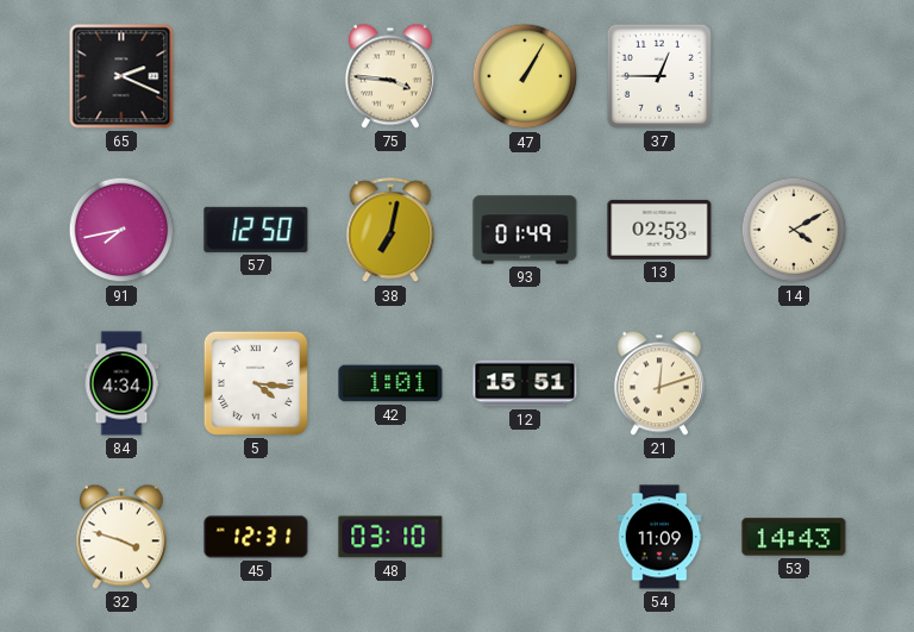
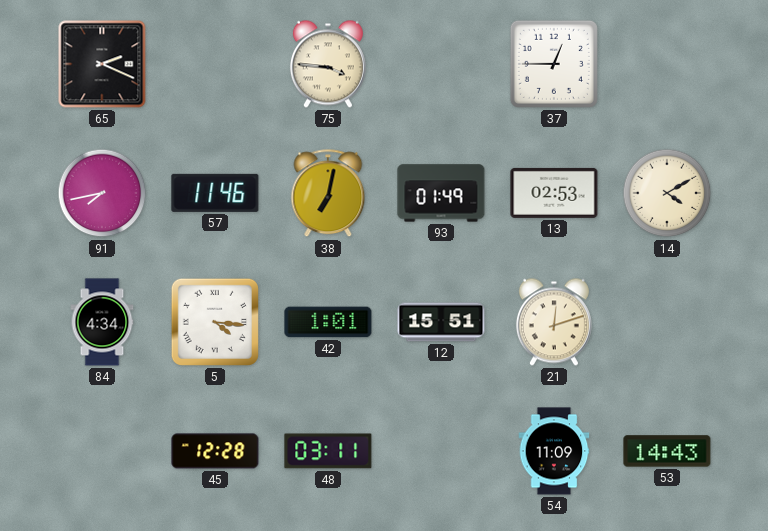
47: 1:05 -> none (525, 76)
57: 12:50 -> 11:46 (215, 193)
32: 3:48 -> none (121, 537)
45: 12:31 -> 12:28 (215, 451)
48: 03:10 -> 03:11 (328, 451)
